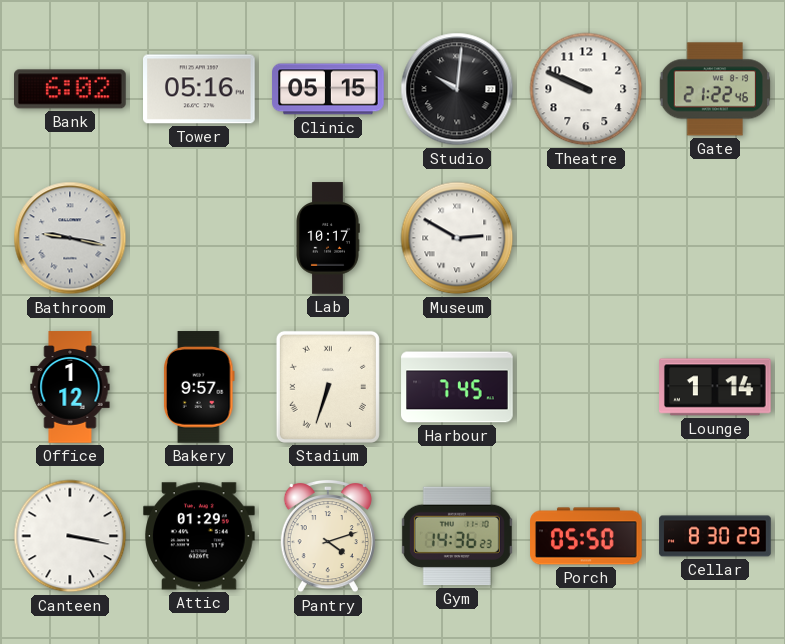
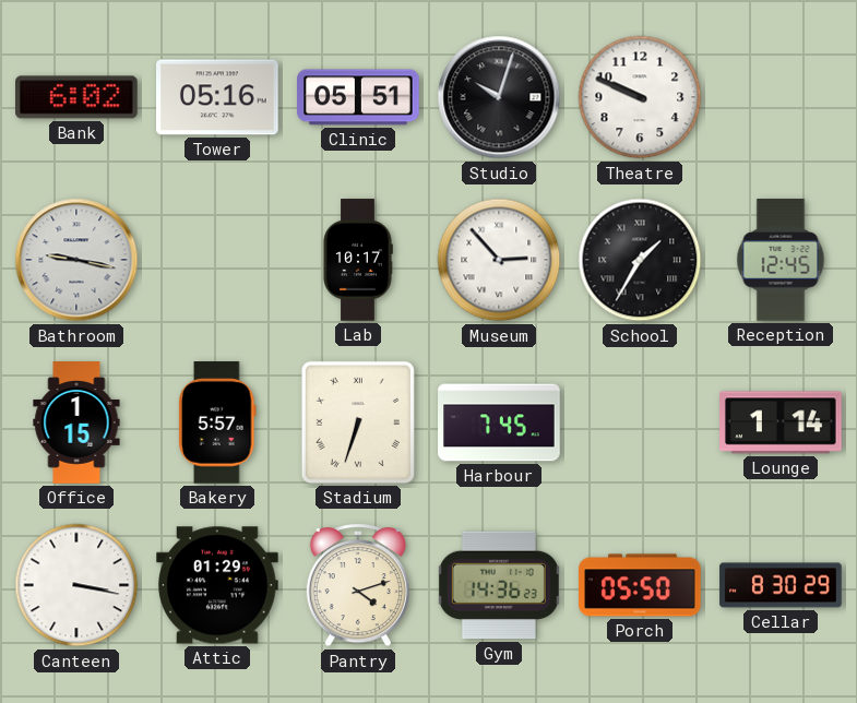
Clinic: 05:15 -> 05:51 (358, 97)
Studio: 10:01 -> 10:03 (499, 97)
Gate: 21:22 -> none (715, 89)
Museum: 2:50 -> 2:53 (499, 260)
School: none -> 1:35 (640, 260)
Reception: none -> 12:45 (781, 260)
Office: 1:12 -> 1:15 (76, 422)
Bakery: 9:57 -> 5:57 (218, 422)
